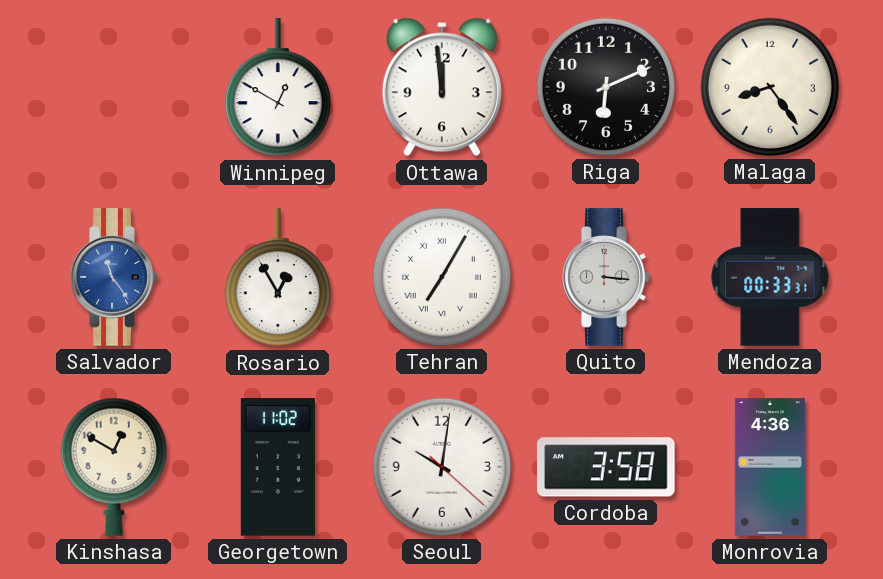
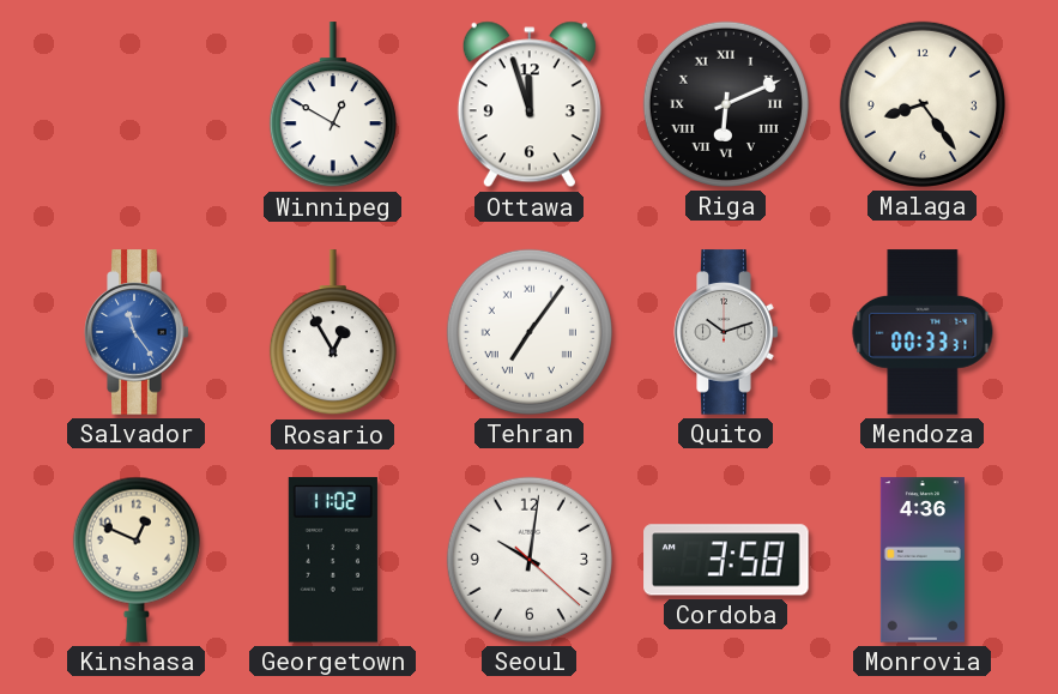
Ottawa: 11:59 -> 11:57 (530, 104)
Riga numerals: Arabic -> Roman (726, 104)
Tehran: 7:05 -> 7:06 (530, 332)
Quito: 3:16 -> 10:12 (726, 332)
Kinshasa: 12:50 -> 12:49 (137, 560)
